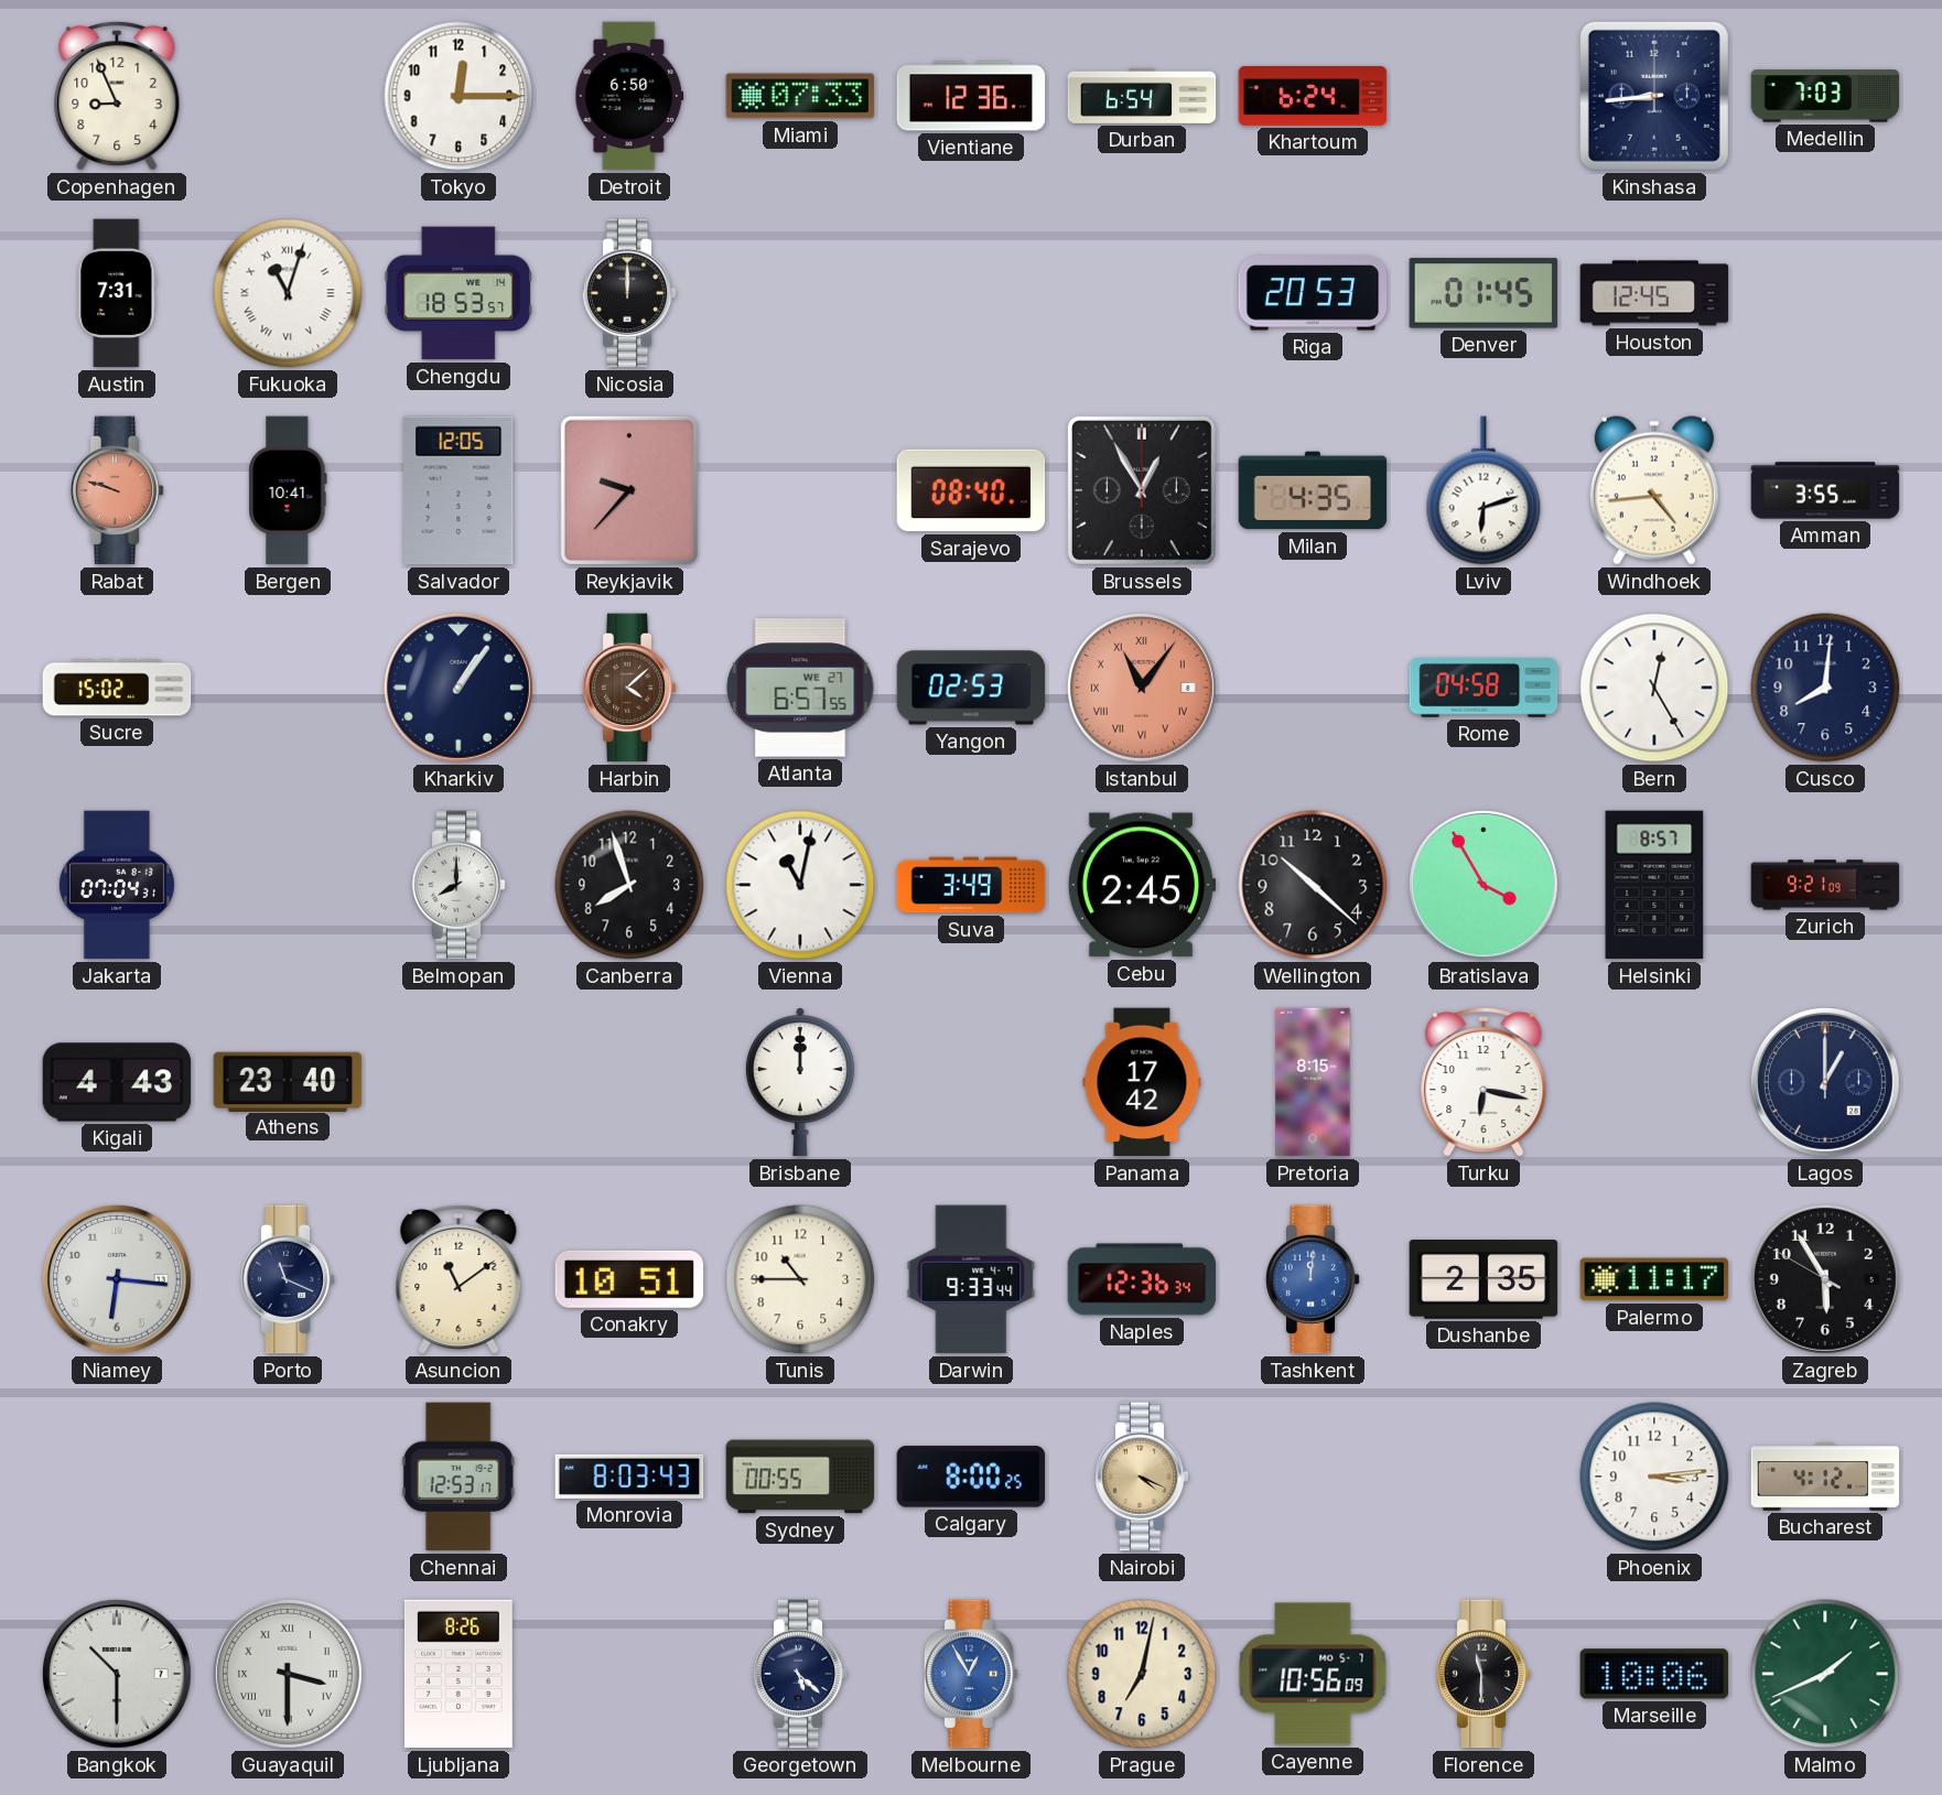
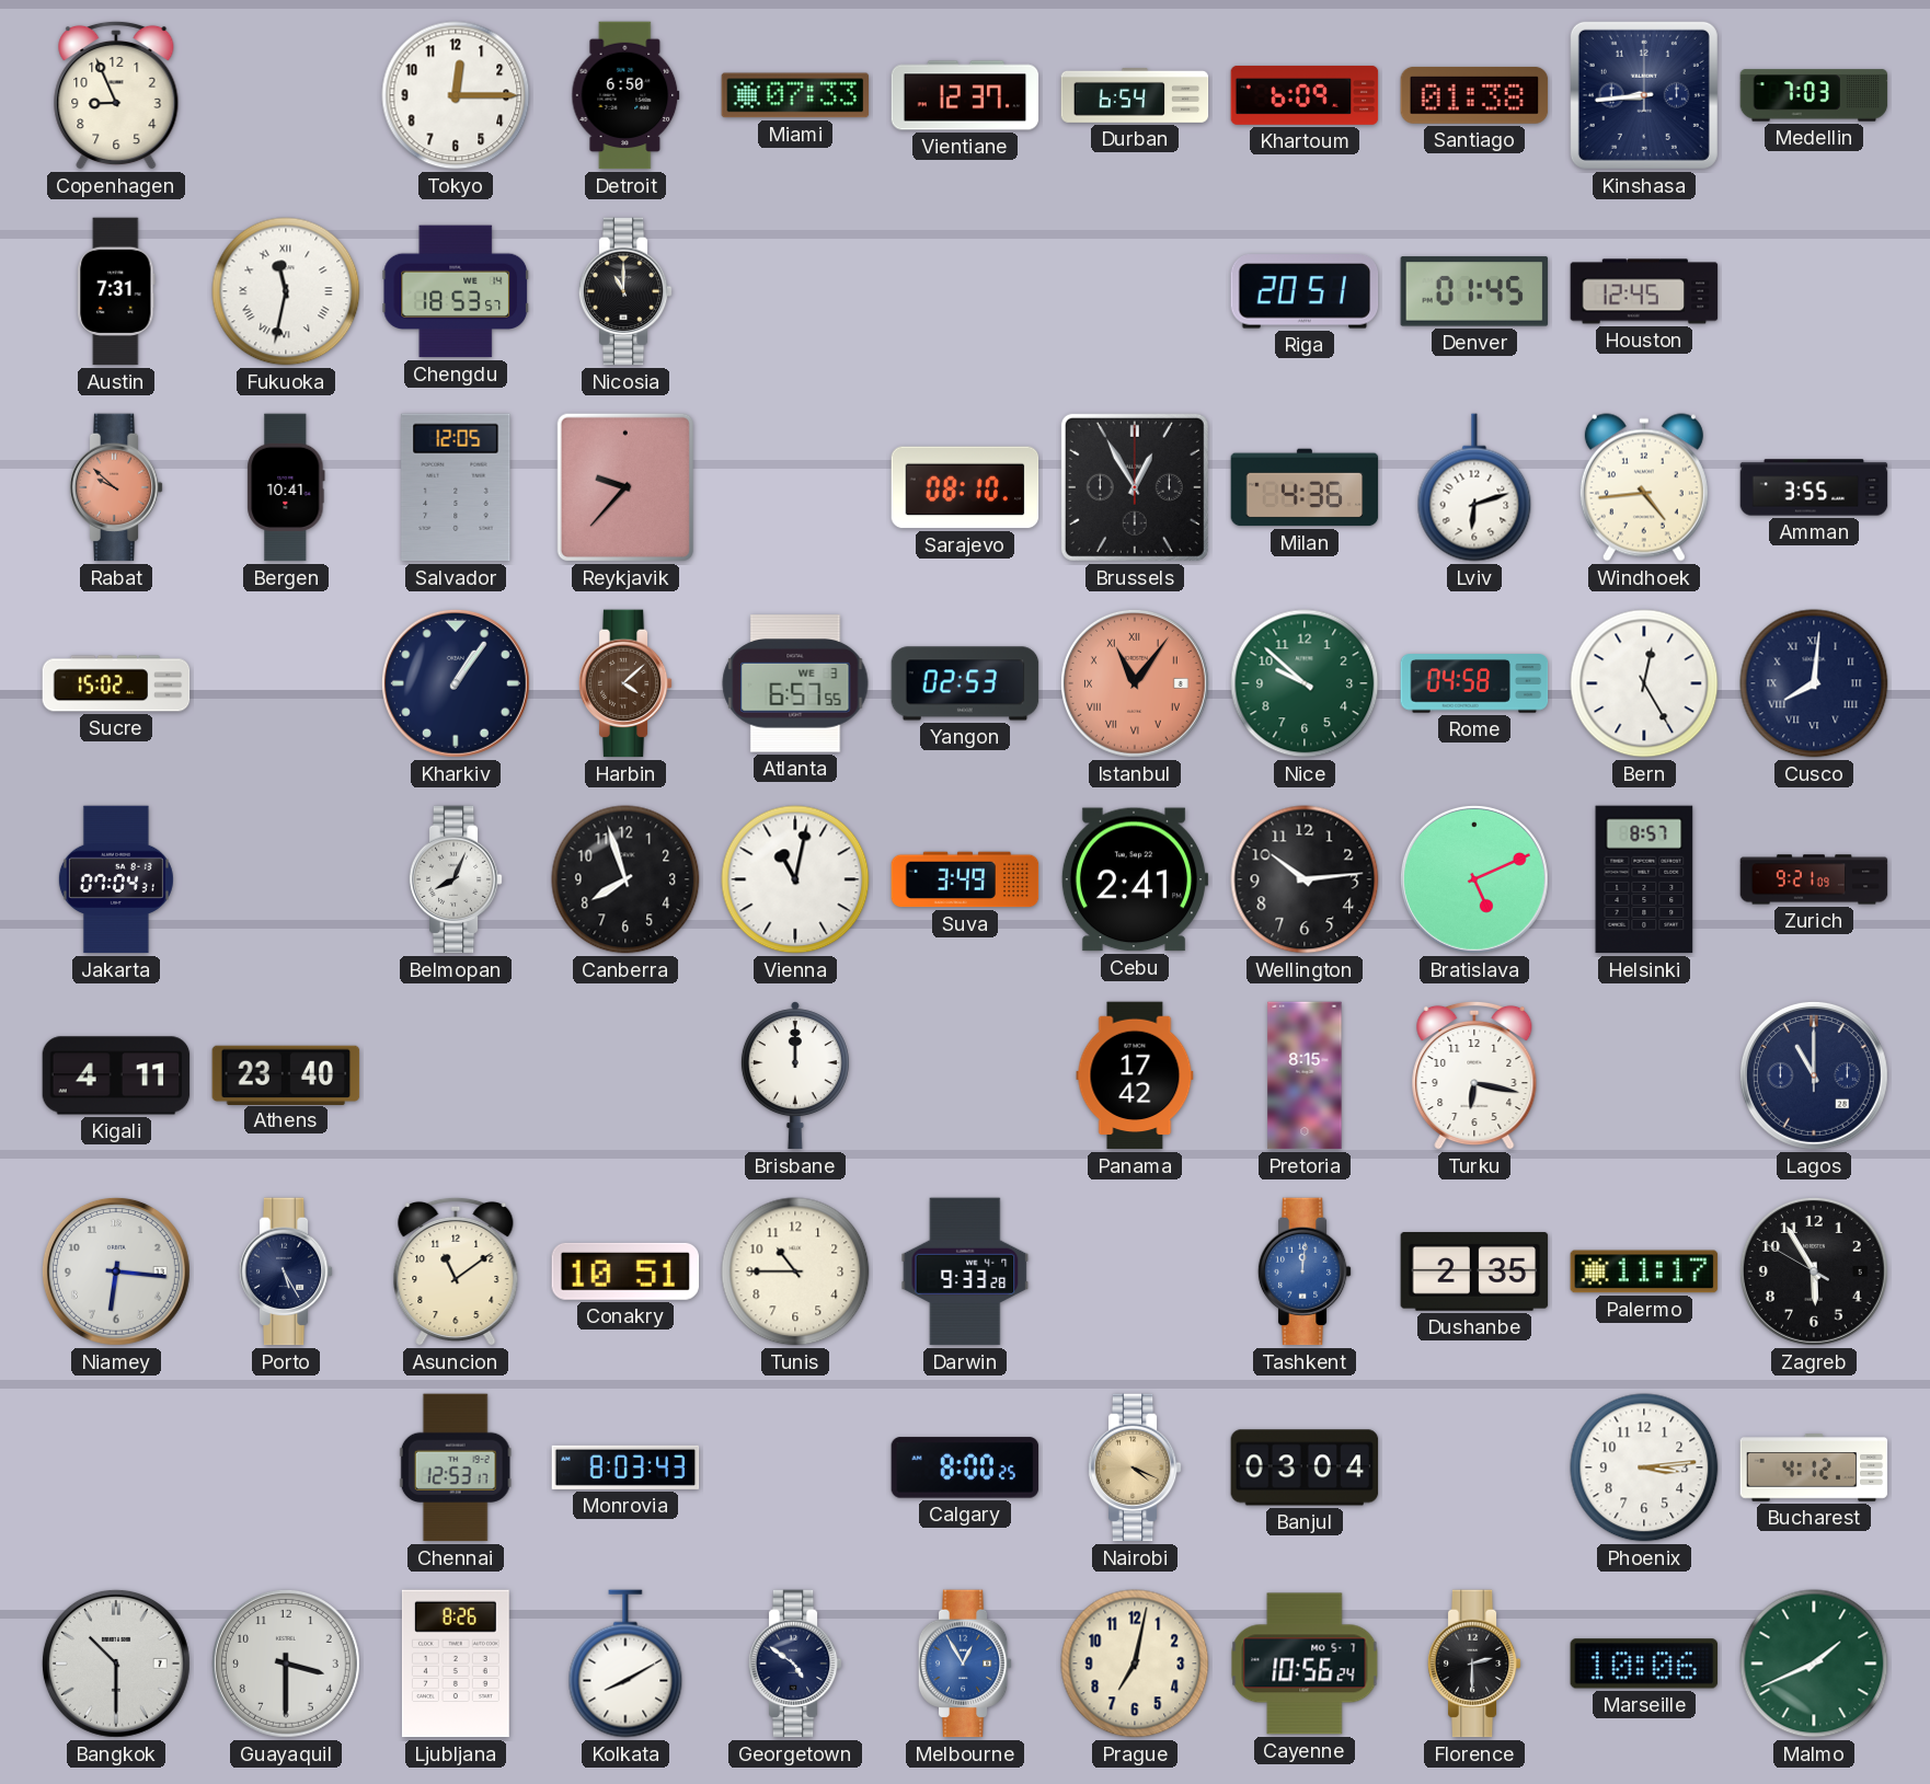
Vientiane: 12:36 -> 12:37 (965, 95)
Khartoum: 6:24 -> 6:09 (1305, 95)
Santiago: none -> 01:38 (1474, 95)
Fukuoka: 11:03 -> 11:32 (286, 291)
Nicosia: 12:00 -> 11:00 (625, 291)
Riga: 20:53 -> 20:51 (1305, 291)
Rabat: 9:48 -> 9:52 (116, 487)
Sarajevo: 08:40 -> 08:10 (965, 487)
Milan: 4:35 -> 4:36 (1305, 487)
Atlanta date: WE 27 -> WE 3 (795, 683)
Nice: none -> 9:52 (1305, 683)
Cusco numerals: Arabic -> Roman (1814, 683)
Belmopan: 8:00 -> 8:04 (456, 879)
Cebu: 2:45 -> 2:41 (1135, 879)
Wellington: 10:22 -> 10:14 (1305, 879)
Bratislava: 3:55 -> 5:11 (1474, 879)
Kigali: 4:43 -> 4:11 (116, 1075)
Lagos: 1:00 -> 11:00 (1814, 1075)
Porto: 11:19 -> 5:25 (286, 1271)
Darwin: 9:33:44 -> 9:33:28 (965, 1271)
Naples: 12:36 -> none (1142, 1279)
Sydney: 00:55 -> none (800, 1477)
Banjul: none -> 03:04 (1305, 1468)
Guayaquil numerals: Roman -> Arabic (286, 1664)
Kolkata: none -> 8:10 (625, 1664)
Georgetown: 5:22 -> 4:51 (795, 1664)
Cayenne: 10:56:09 -> 10:56:24 (1305, 1664)
Florence: 11:30 -> 2:30 (1474, 1664)
